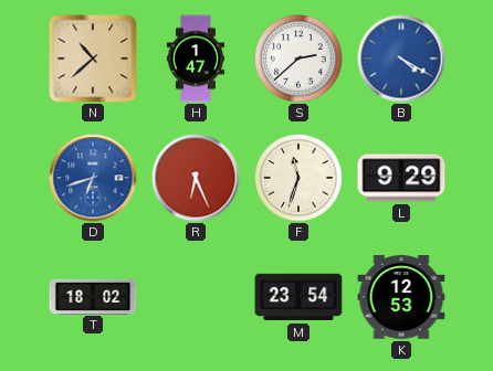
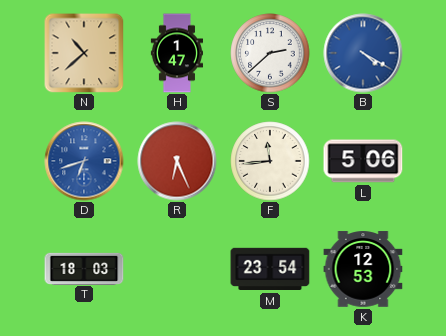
F: 11:33 -> 11:44 (270, 161)
L: 9:29 -> 5:06 (363, 161)
T: 18:02 -> 18:03 (84, 268)
